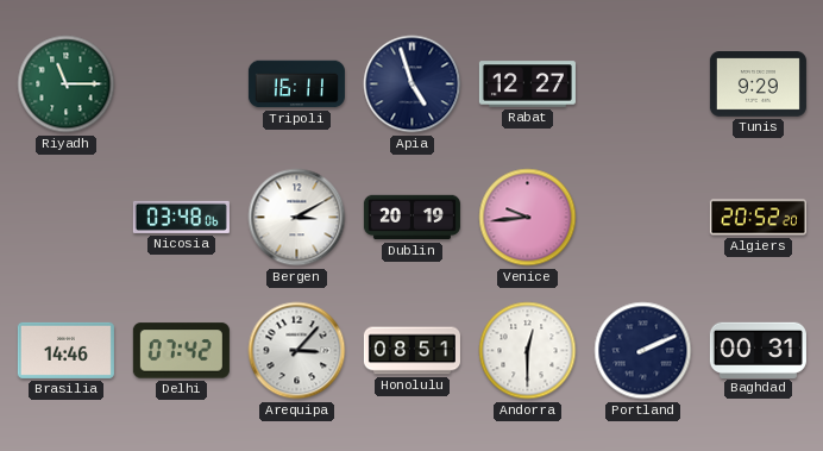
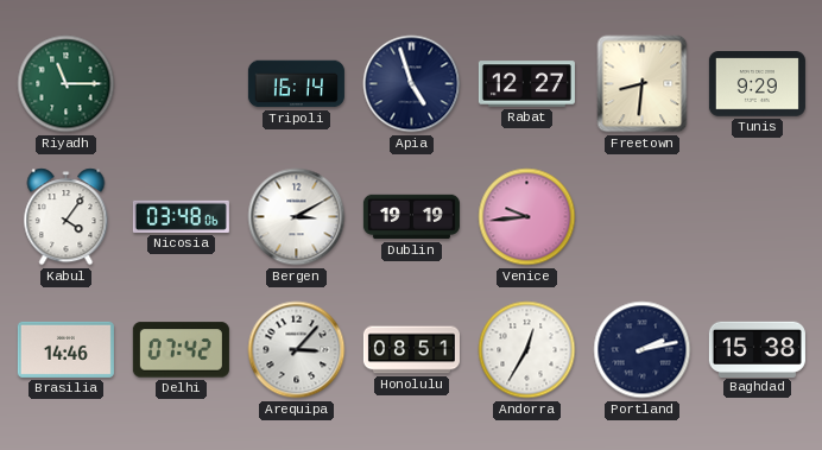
Tripoli: 16:11 -> 16:14 (296, 84)
Freetown: none -> 8:31 (643, 84)
Kabul: none -> 4:06 (67, 217)
Dublin: 20:19 -> 19:19 (411, 217)
Algiers: 20:52 -> none (758, 218)
Andorra: 12:30 -> 12:35 (527, 350)
Portland: 2:11 -> 2:13 (643, 350)
Baghdad: 00:31 -> 15:38 (757, 349)
